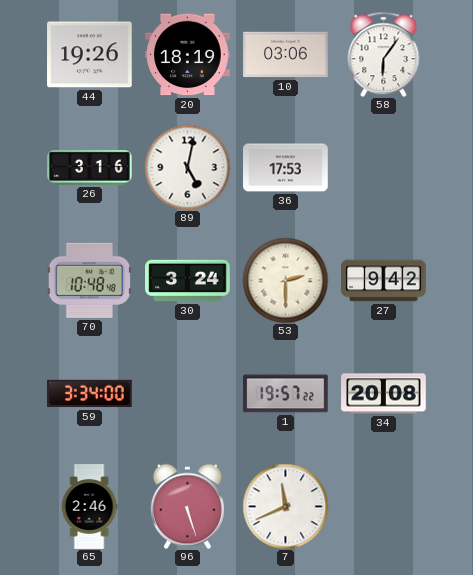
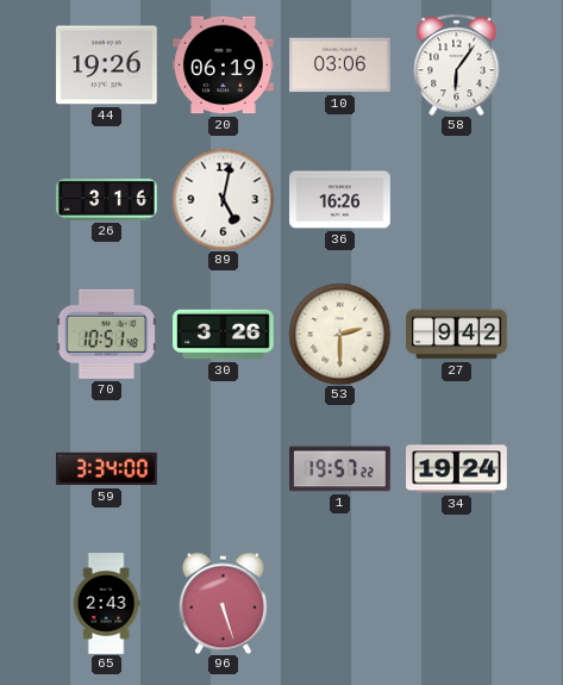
20: 18:19 -> 06:19 (224, 66)
36: 17:53 -> 16:26 (340, 200)
70: 10:48 -> 10:51 (106, 334)
30: 3:24 -> 3:26 (224, 335)
34: 20:08 -> 19:24 (457, 469)
65: 2:46 -> 2:43 (106, 604)
7: 11:41 -> none (285, 506)
